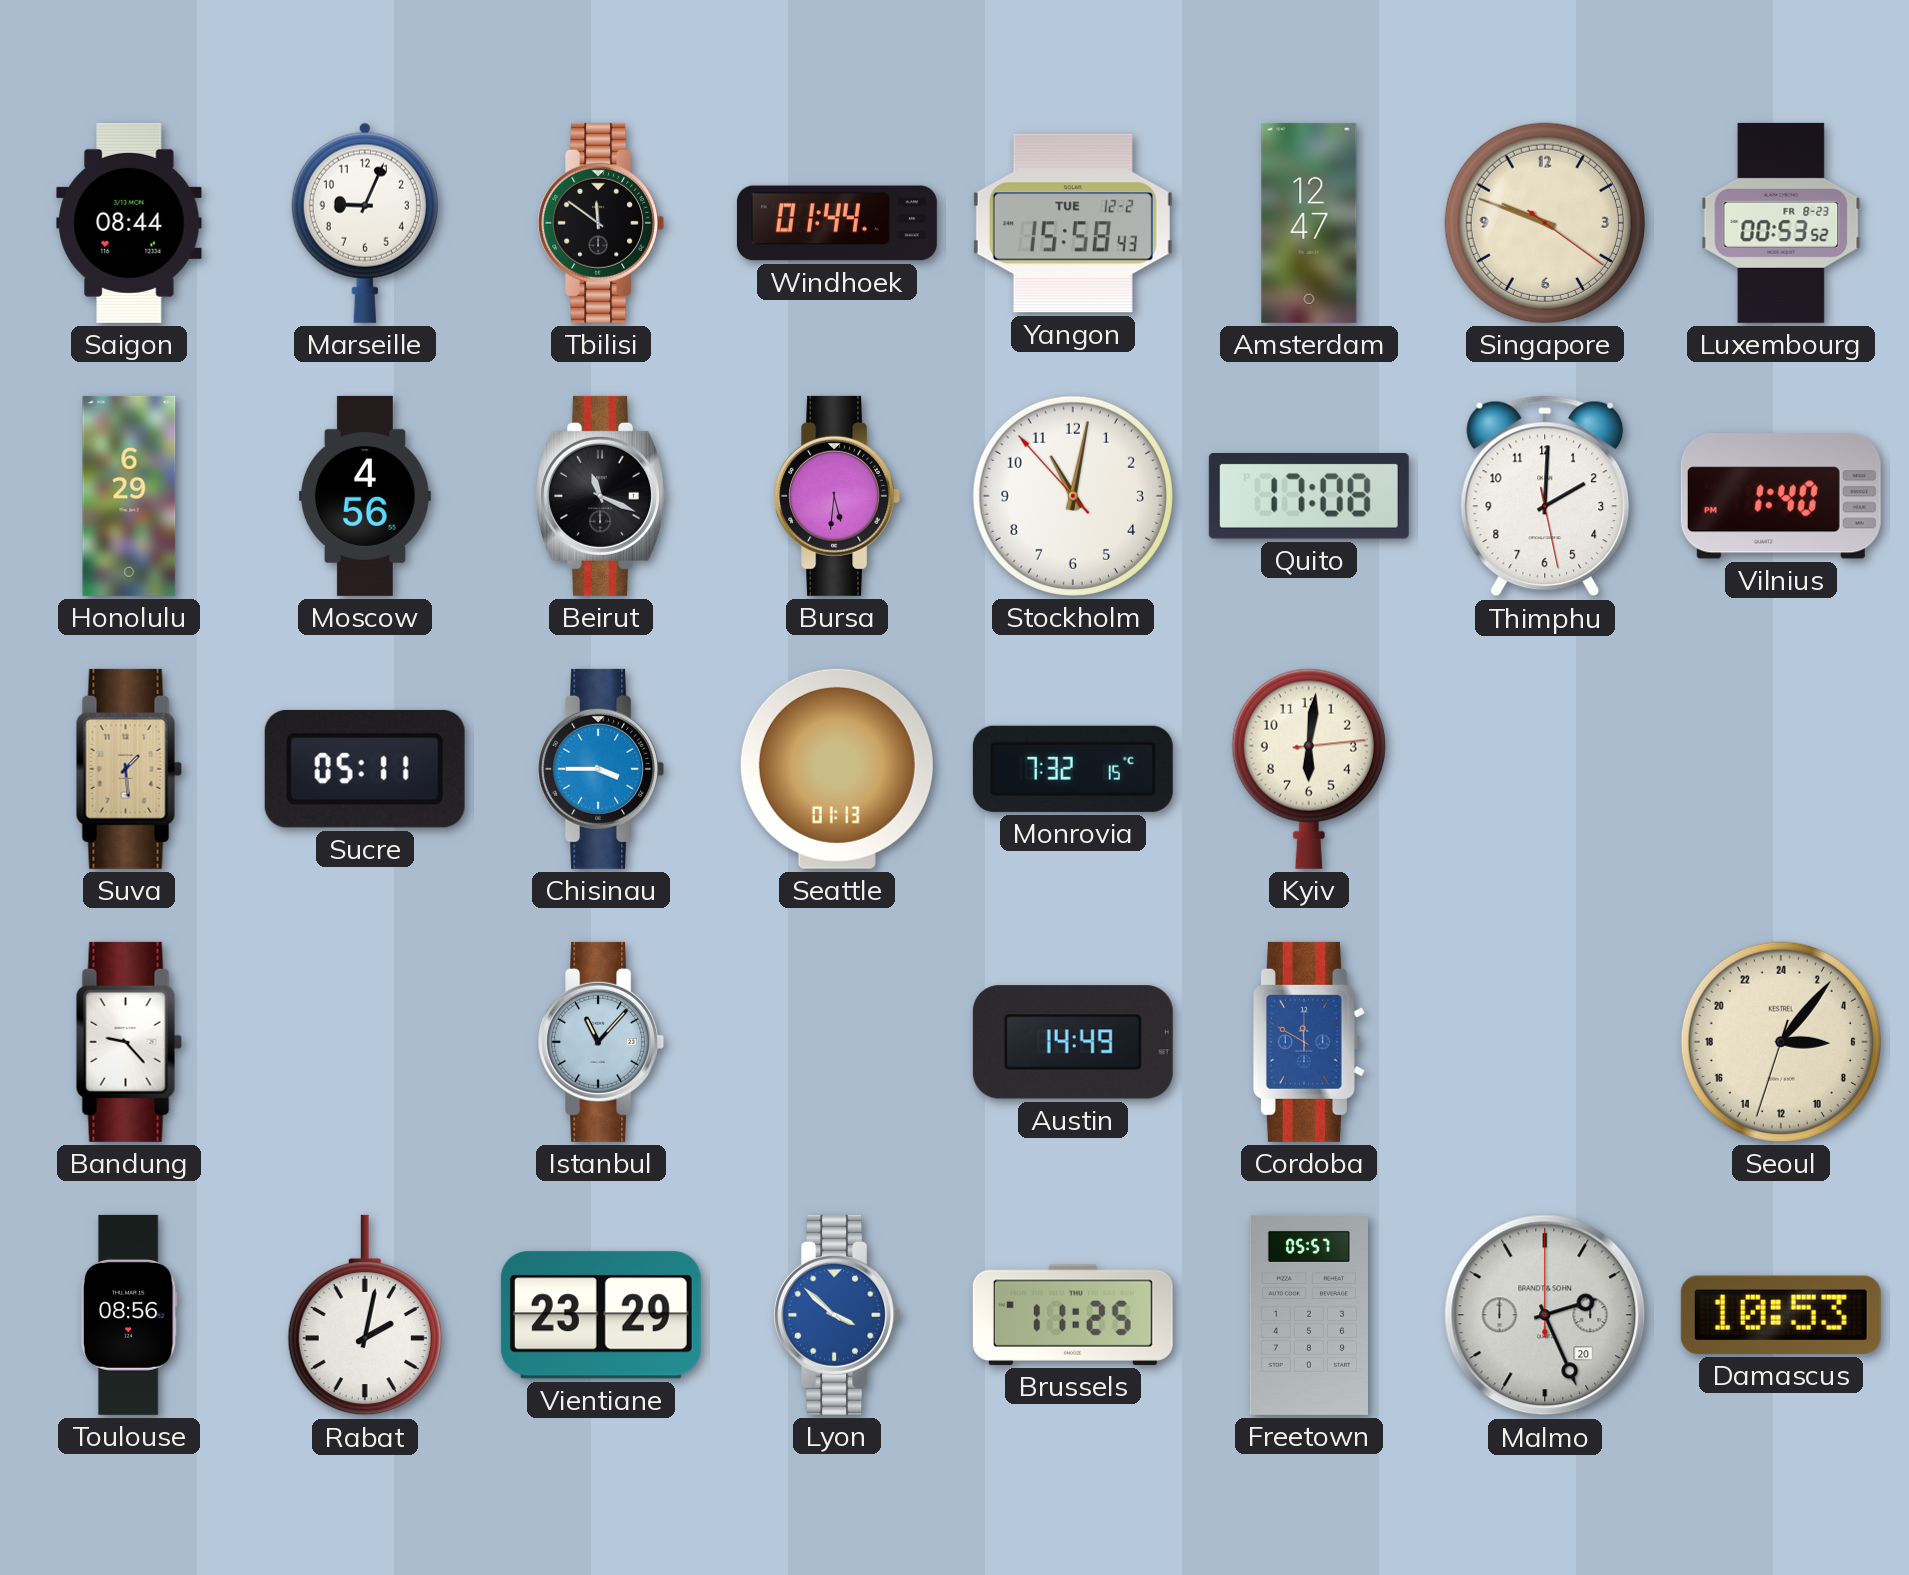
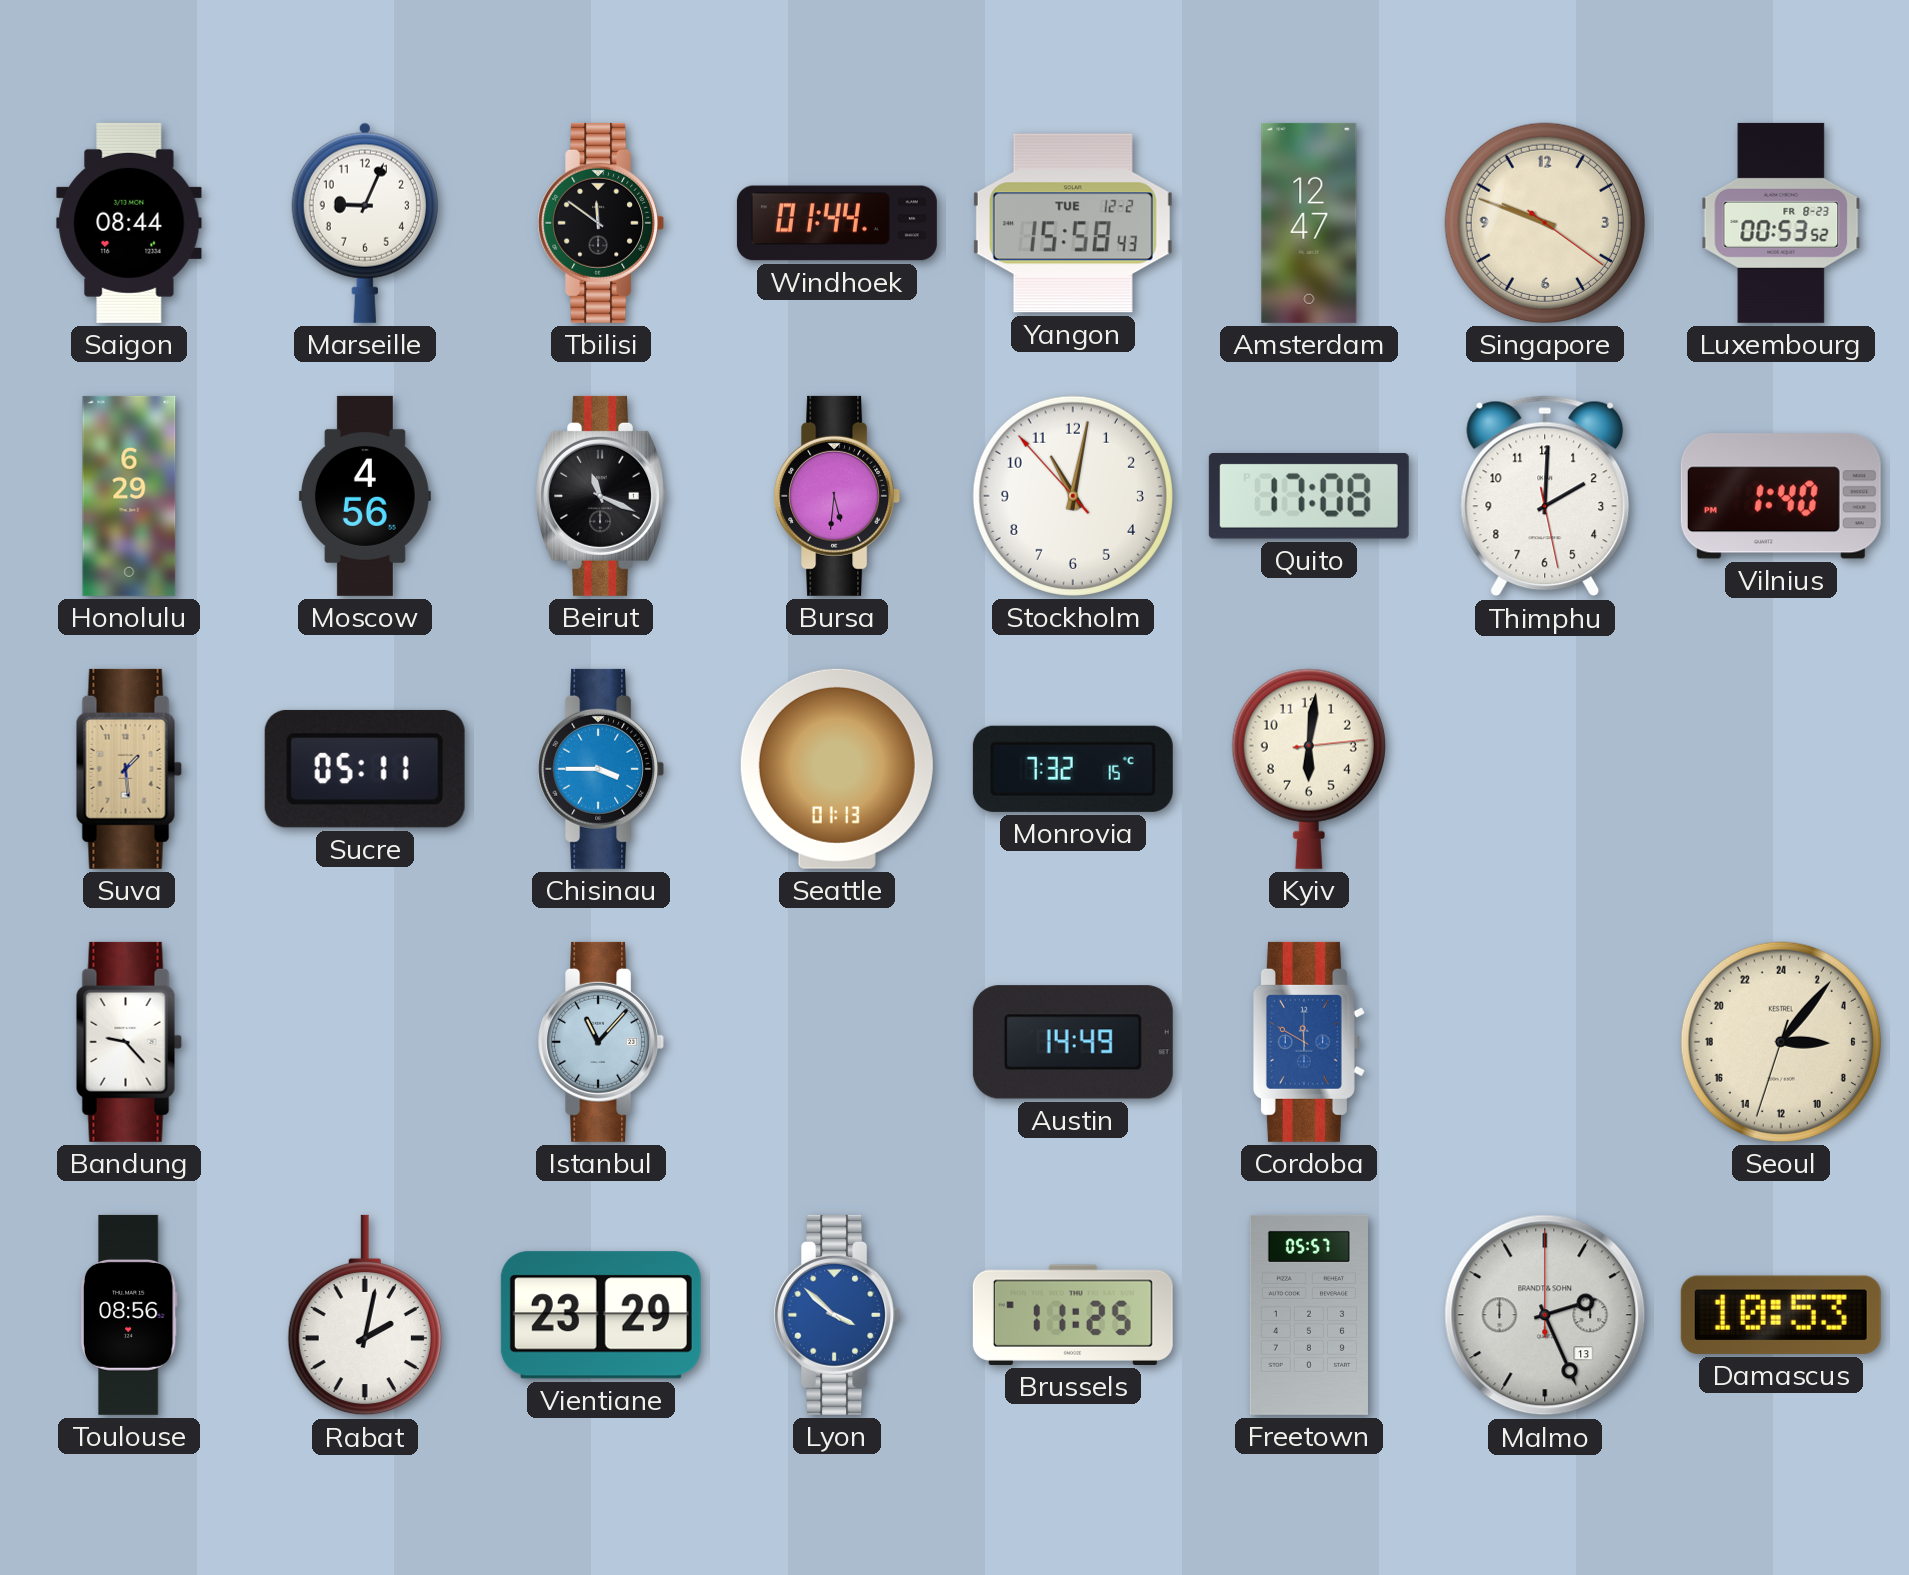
Malmo date: 20 -> 13 (1545, 1315)
